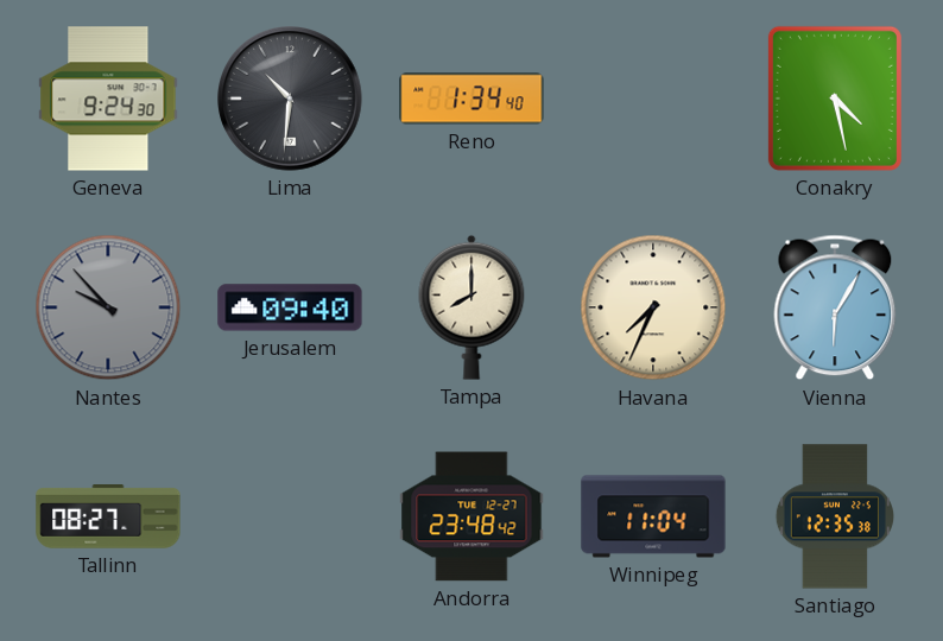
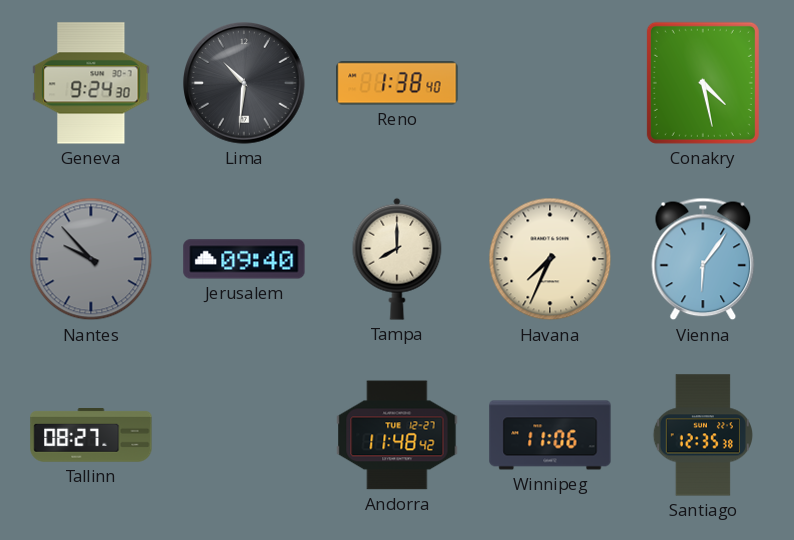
Reno: 1:34 -> 1:38 (397, 83)
Vienna: 6:05 -> 6:06 (703, 259)
Andorra: 23:48 -> 11:48 (397, 435)
Winnipeg: 11:04 -> 11:06 (550, 435)
